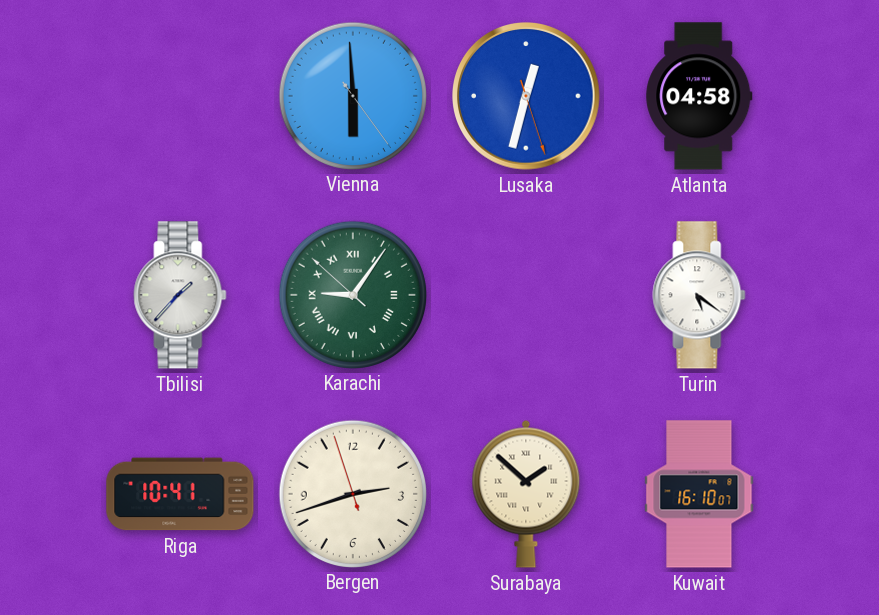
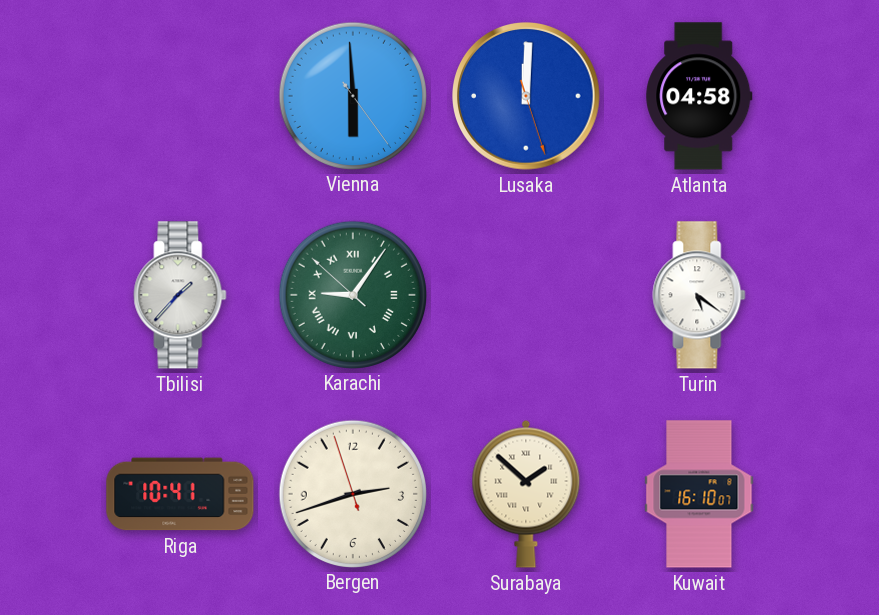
Lusaka: 12:32 -> 12:00 (527, 97)
